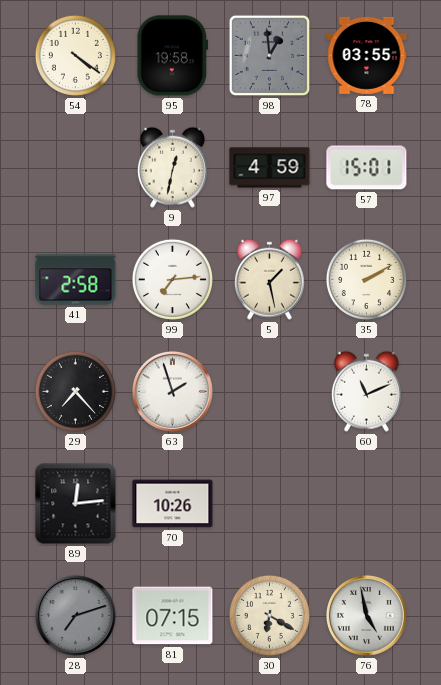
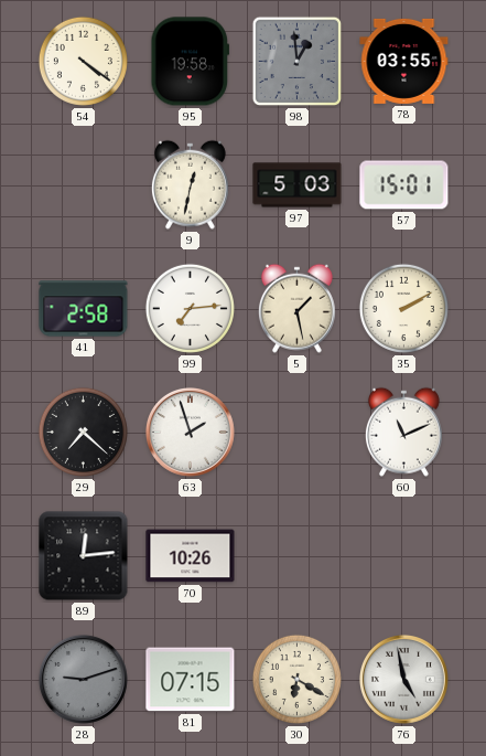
97: 4:59 -> 5:03 (298, 185)
29: 7:23 -> 7:22 (83, 432)
28: 7:12 -> 9:12 (83, 679)
